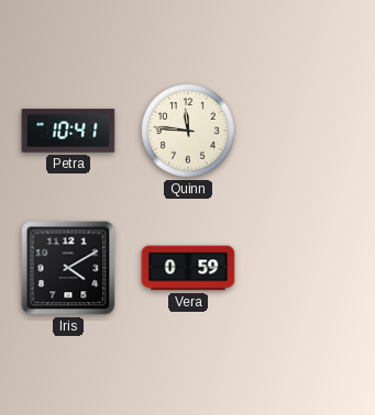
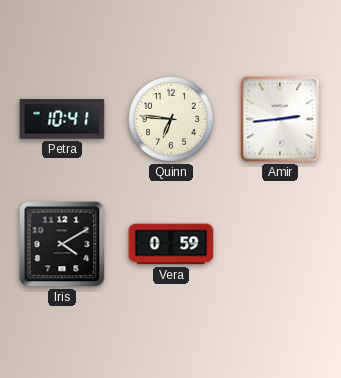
Quinn: 11:46 -> 6:46 (171, 119)
Amir: none -> 2:44 (280, 119)
